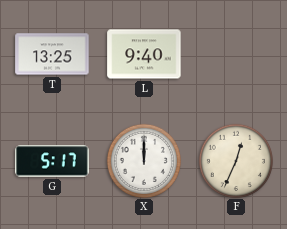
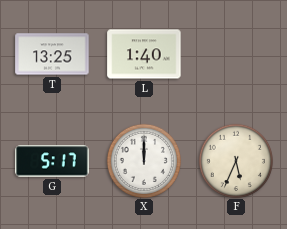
L: 9:40 -> 1:40 (144, 54)
F: 12:34 -> 5:34 (235, 160)
